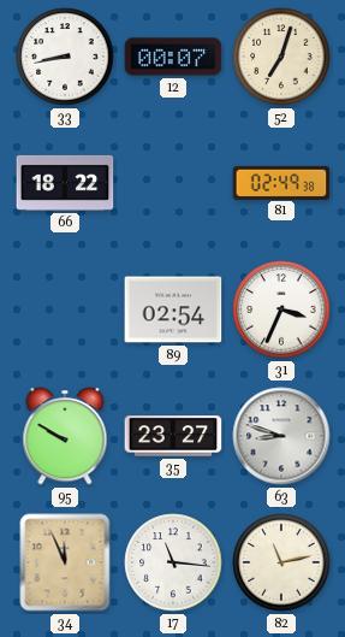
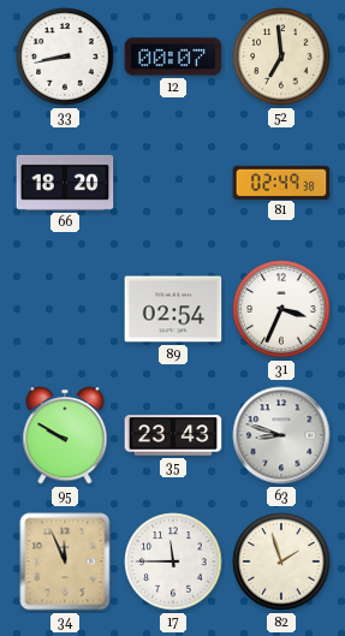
52: 7:03 -> 6:59 (281, 57)
66: 18:22 -> 18:20 (65, 183)
35: 23:27 -> 23:43 (173, 435)
17: 11:16 -> 11:45 (173, 561)
82: 11:13 -> 1:57 (281, 561)
